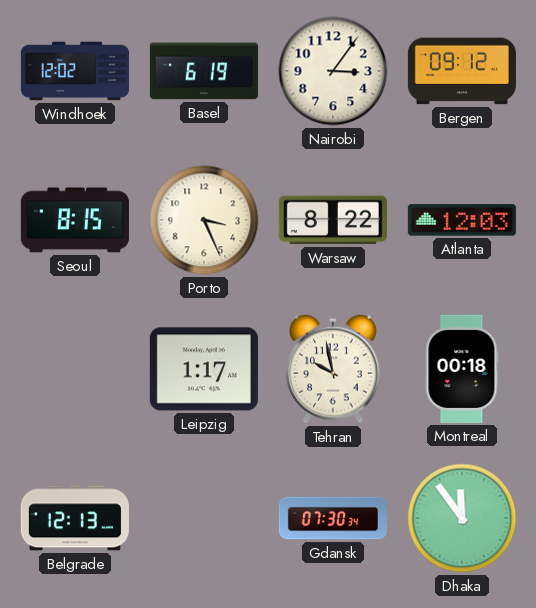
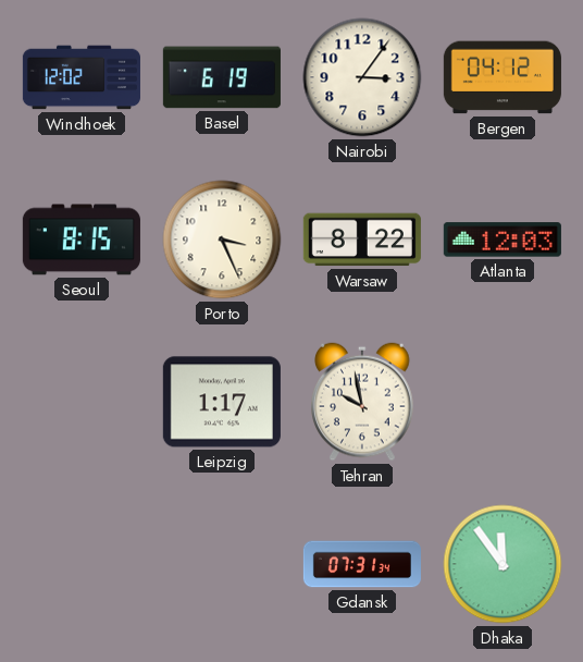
Bergen: 09:12 -> 04:12 (503, 77)
Montreal: 00:18 -> none (462, 369)
Belgrade: 12:13 -> none (75, 518)
Gdansk: 07:30 -> 07:31 (362, 564)
